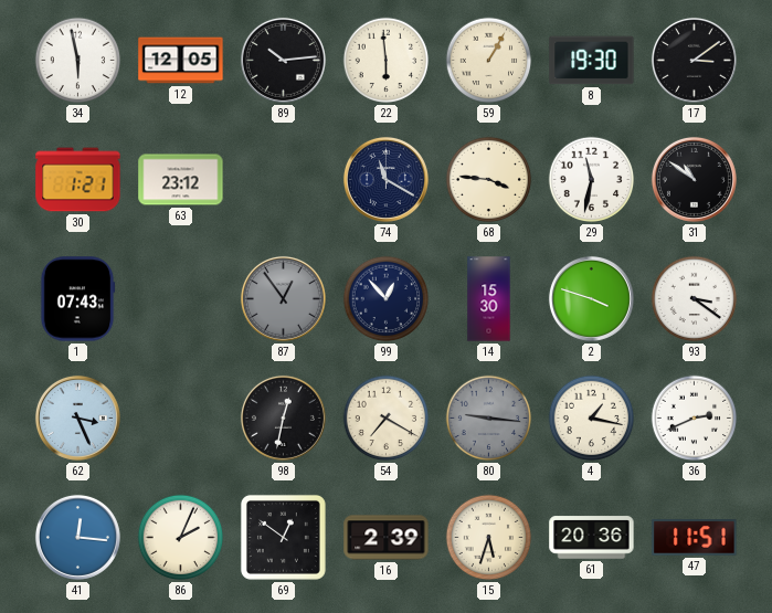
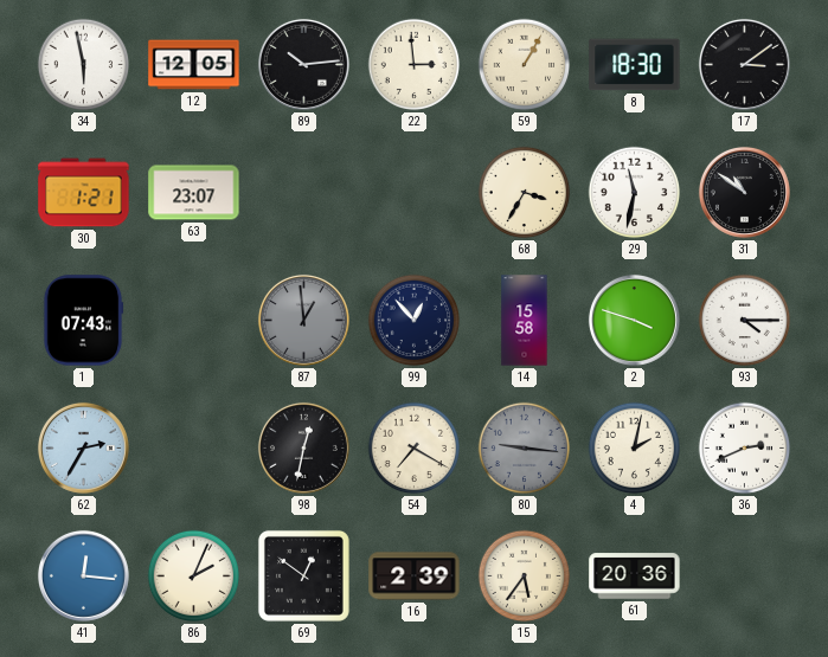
22: 5:59 -> 2:59 (415, 65)
8: 19:30 -> 18:30 (635, 65)
63: 23:12 -> 23:07 (194, 193)
74: 11:20 -> none (385, 179)
68: 3:46 -> 3:35 (525, 193)
87: 12:54 -> 12:59 (303, 320)
14: 15:30 -> 15:58 (525, 321)
93: 3:21 -> 4:15 (745, 321)
62: 3:26 -> 2:35 (83, 447)
4: 1:17 -> 2:02 (635, 449)
15: 5:33 -> 5:36 (525, 577)
47: 11:51 -> none (695, 538)
